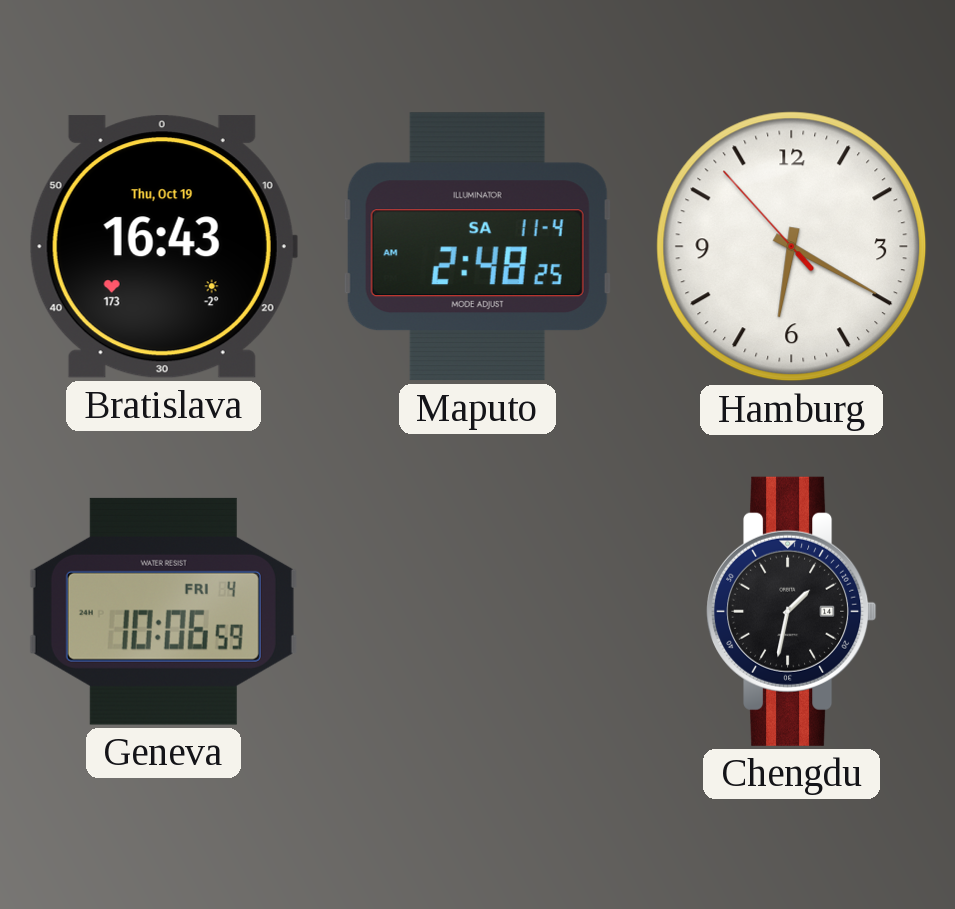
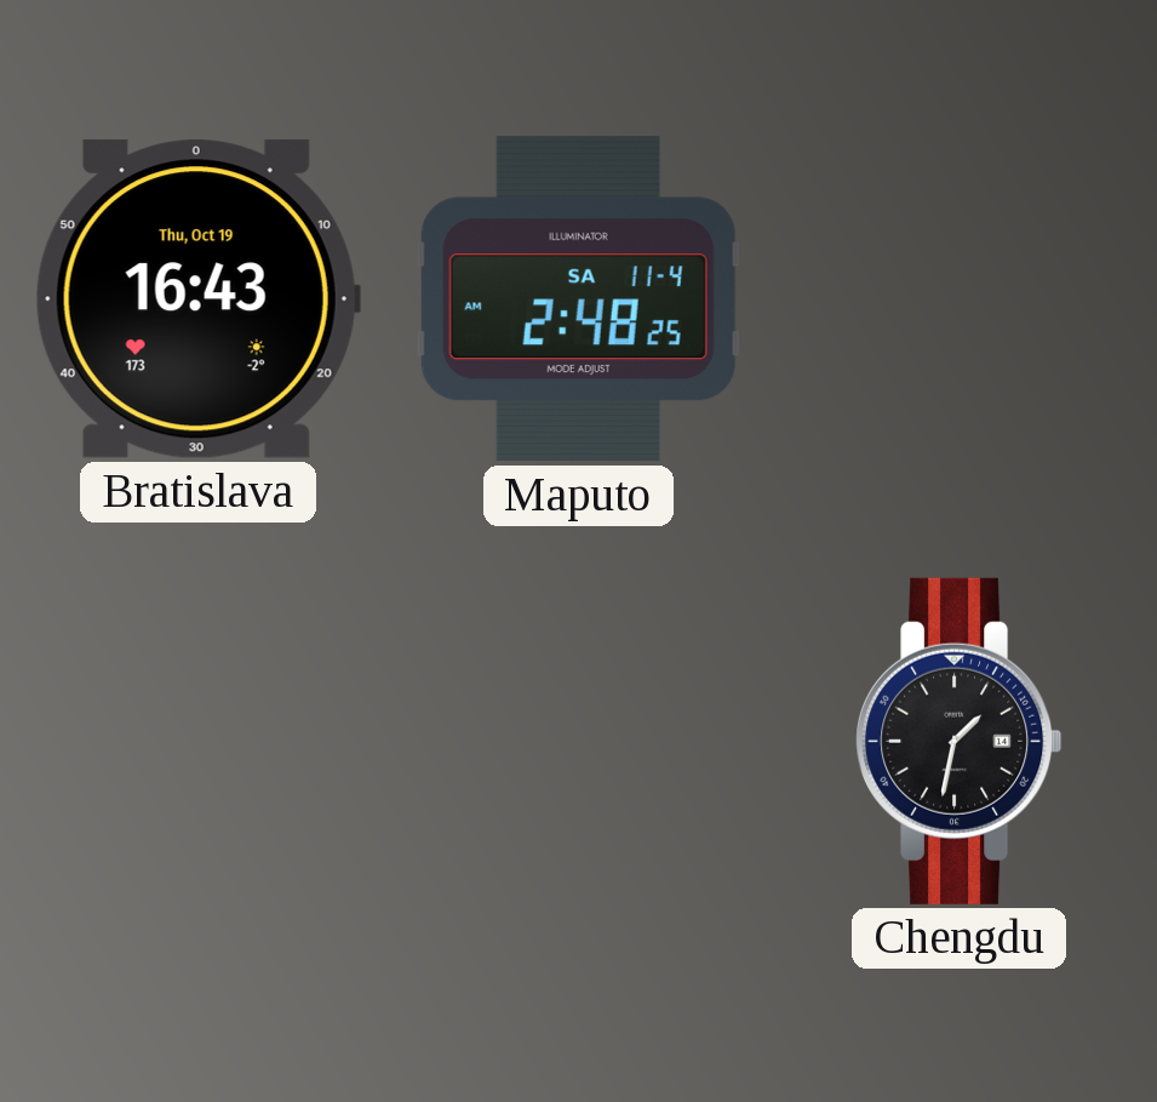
Hamburg: 6:19 -> none (792, 247)
Geneva: 10:06 -> none (163, 611)
